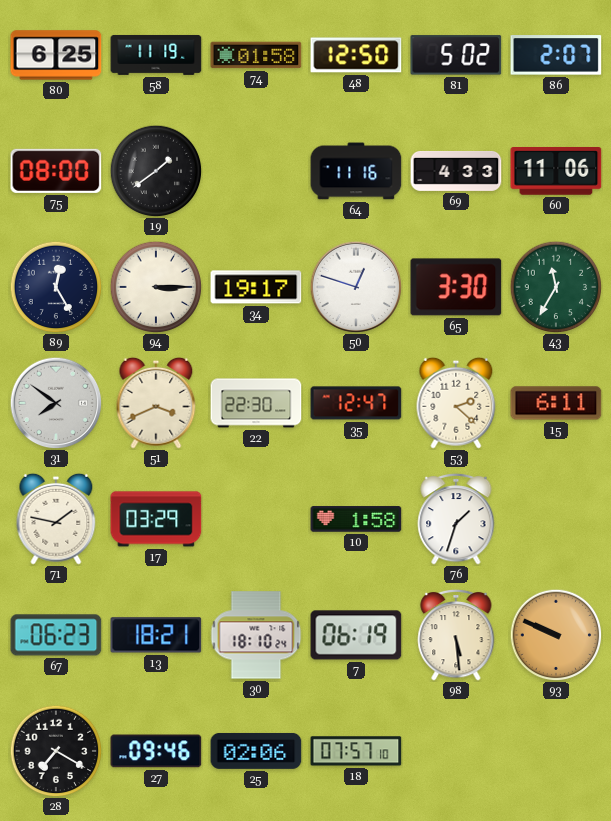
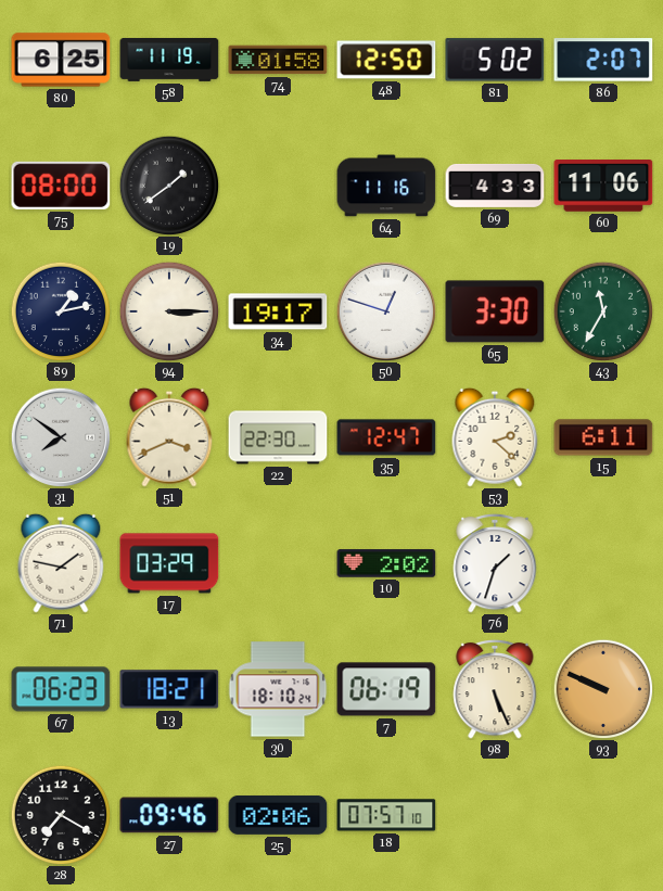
89: 12:25 -> 1:13 (61, 311)
10: 1:58 -> 2:02 (386, 563)
98: 5:29 -> 5:26 (495, 689)
